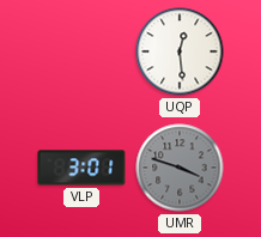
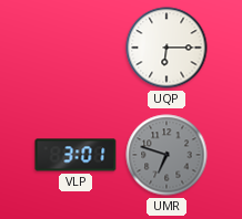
UQP: 12:29 -> 6:15 (167, 48)
UMR: 3:48 -> 6:48 (167, 155)
